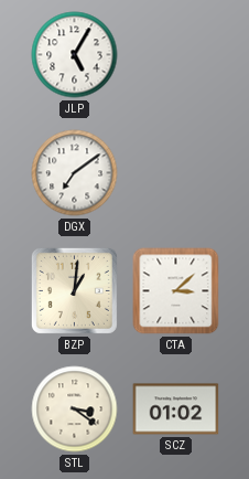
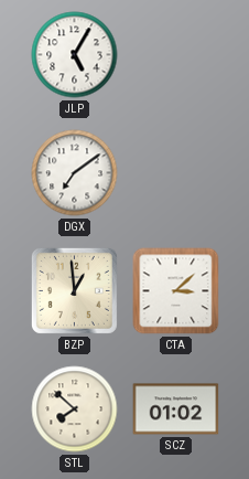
BZP: 1:01 -> 12:59 (74, 290)
STL: 3:21 -> 7:52 (75, 409)
